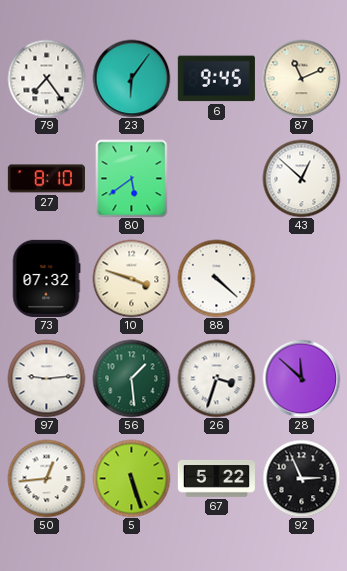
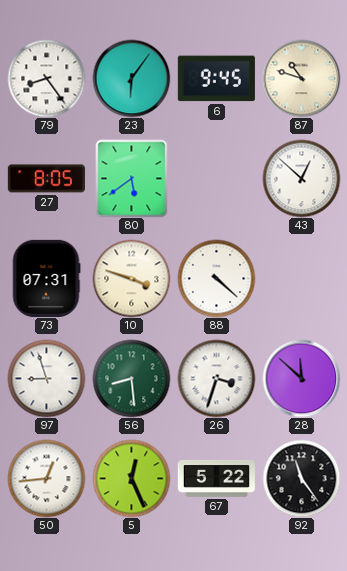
79: 7:24 -> 8:24 (46, 78)
87: 11:11 -> 10:48 (301, 78)
27: 8:10 -> 8:05 (46, 179)
73: 07:32 -> 07:31 (46, 278)
97: 9:14 -> 8:57 (46, 378)
56: 1:29 -> 8:29 (131, 378)
5: 5:27 -> 12:26 (131, 478)
92: 2:56 -> 11:24 (301, 478)
